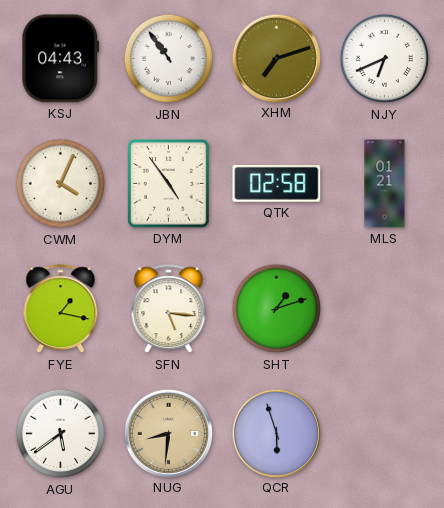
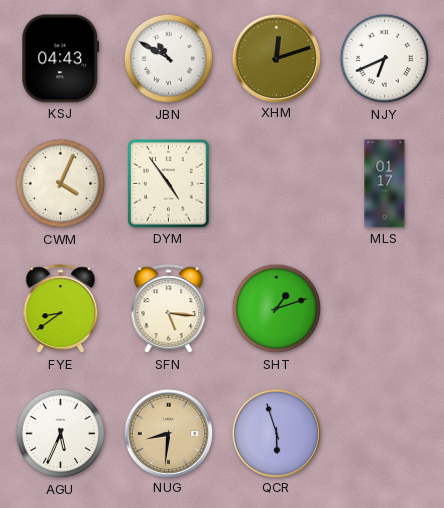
JBN: 10:54 -> 10:50 (169, 59)
XHM: 7:12 -> 12:12 (276, 58)
QTK: 02:58 -> none (277, 184)
MLS: 01:21 -> 01:17 (385, 184)
FYE: 1:17 -> 8:39 (61, 309)
AGU: 5:39 -> 5:34 (61, 434)
